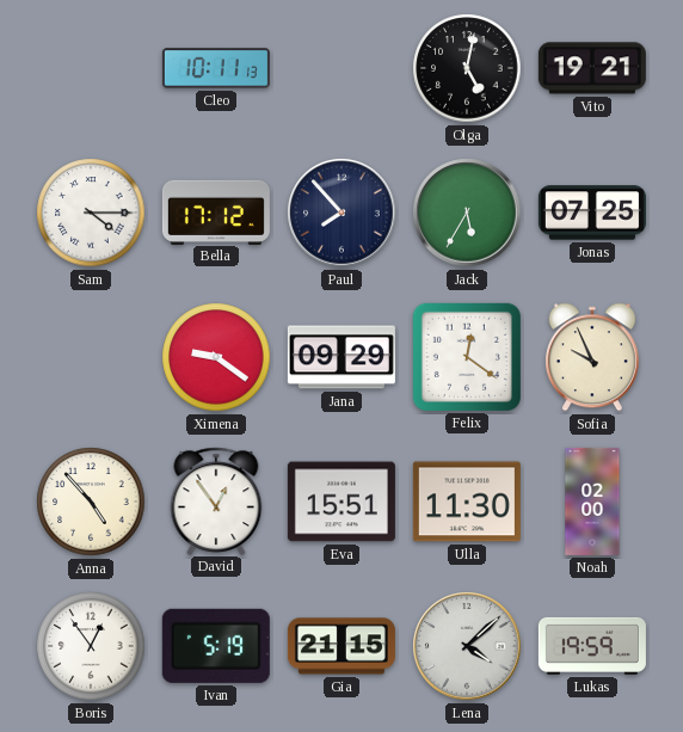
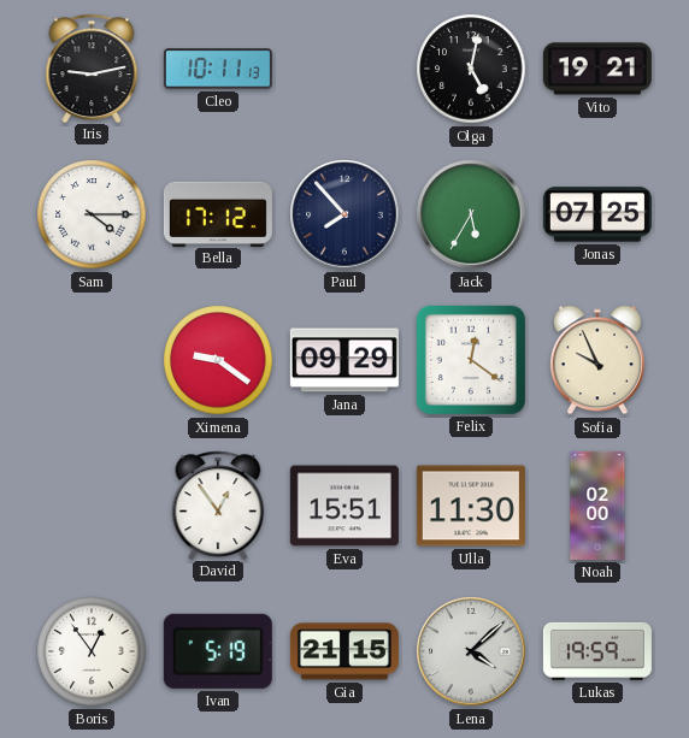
Iris: none -> 9:13 (92, 67)
Anna: 4:53 -> none (91, 502)
